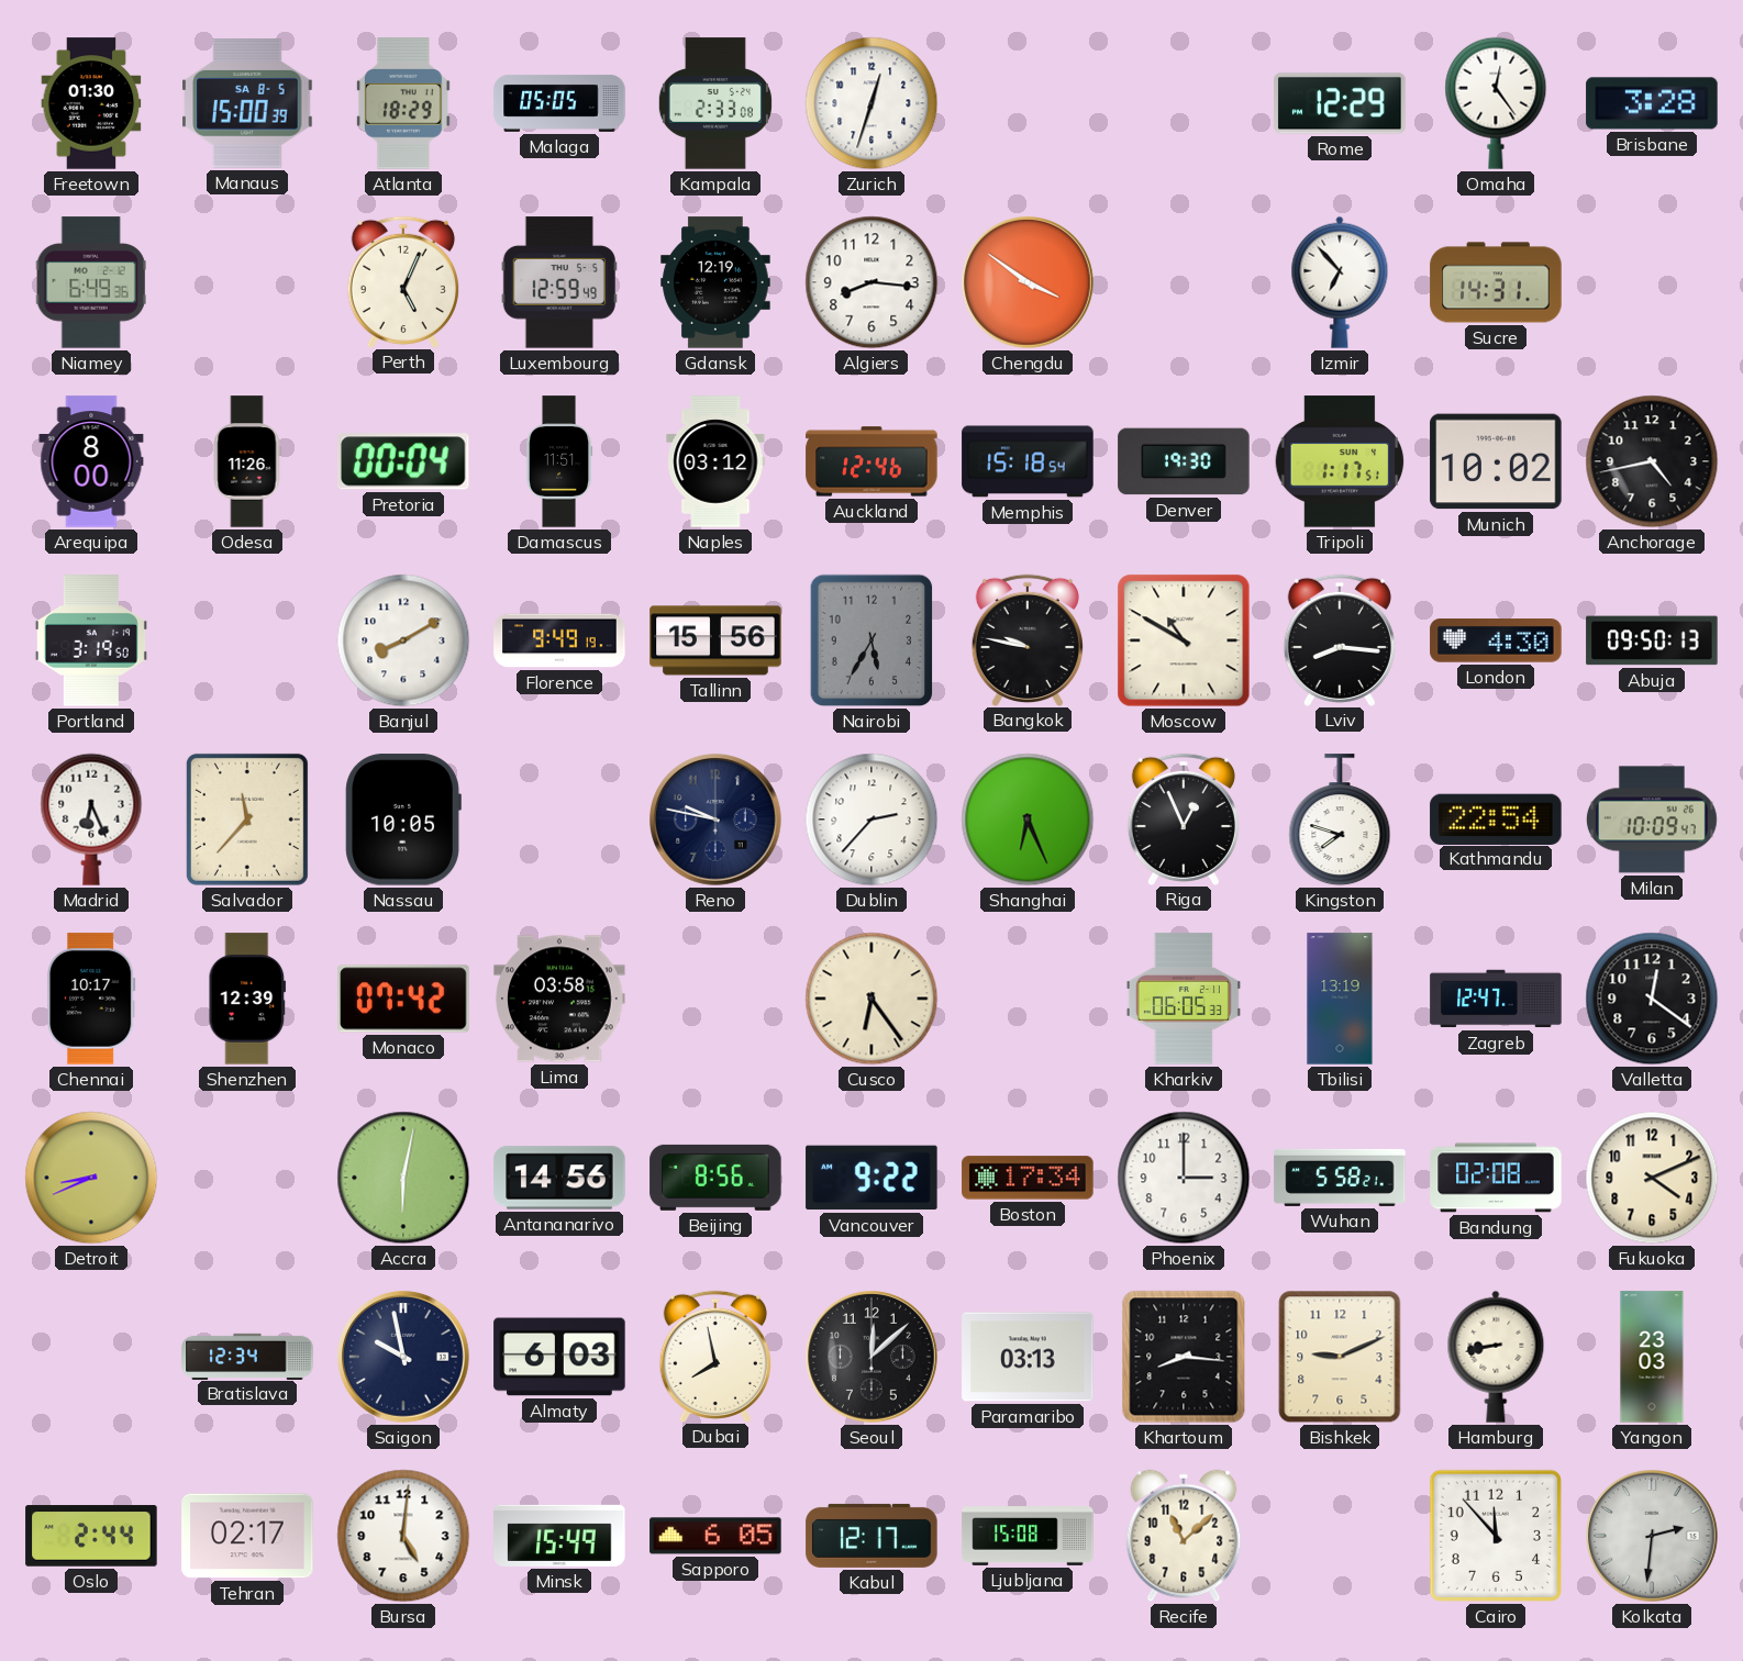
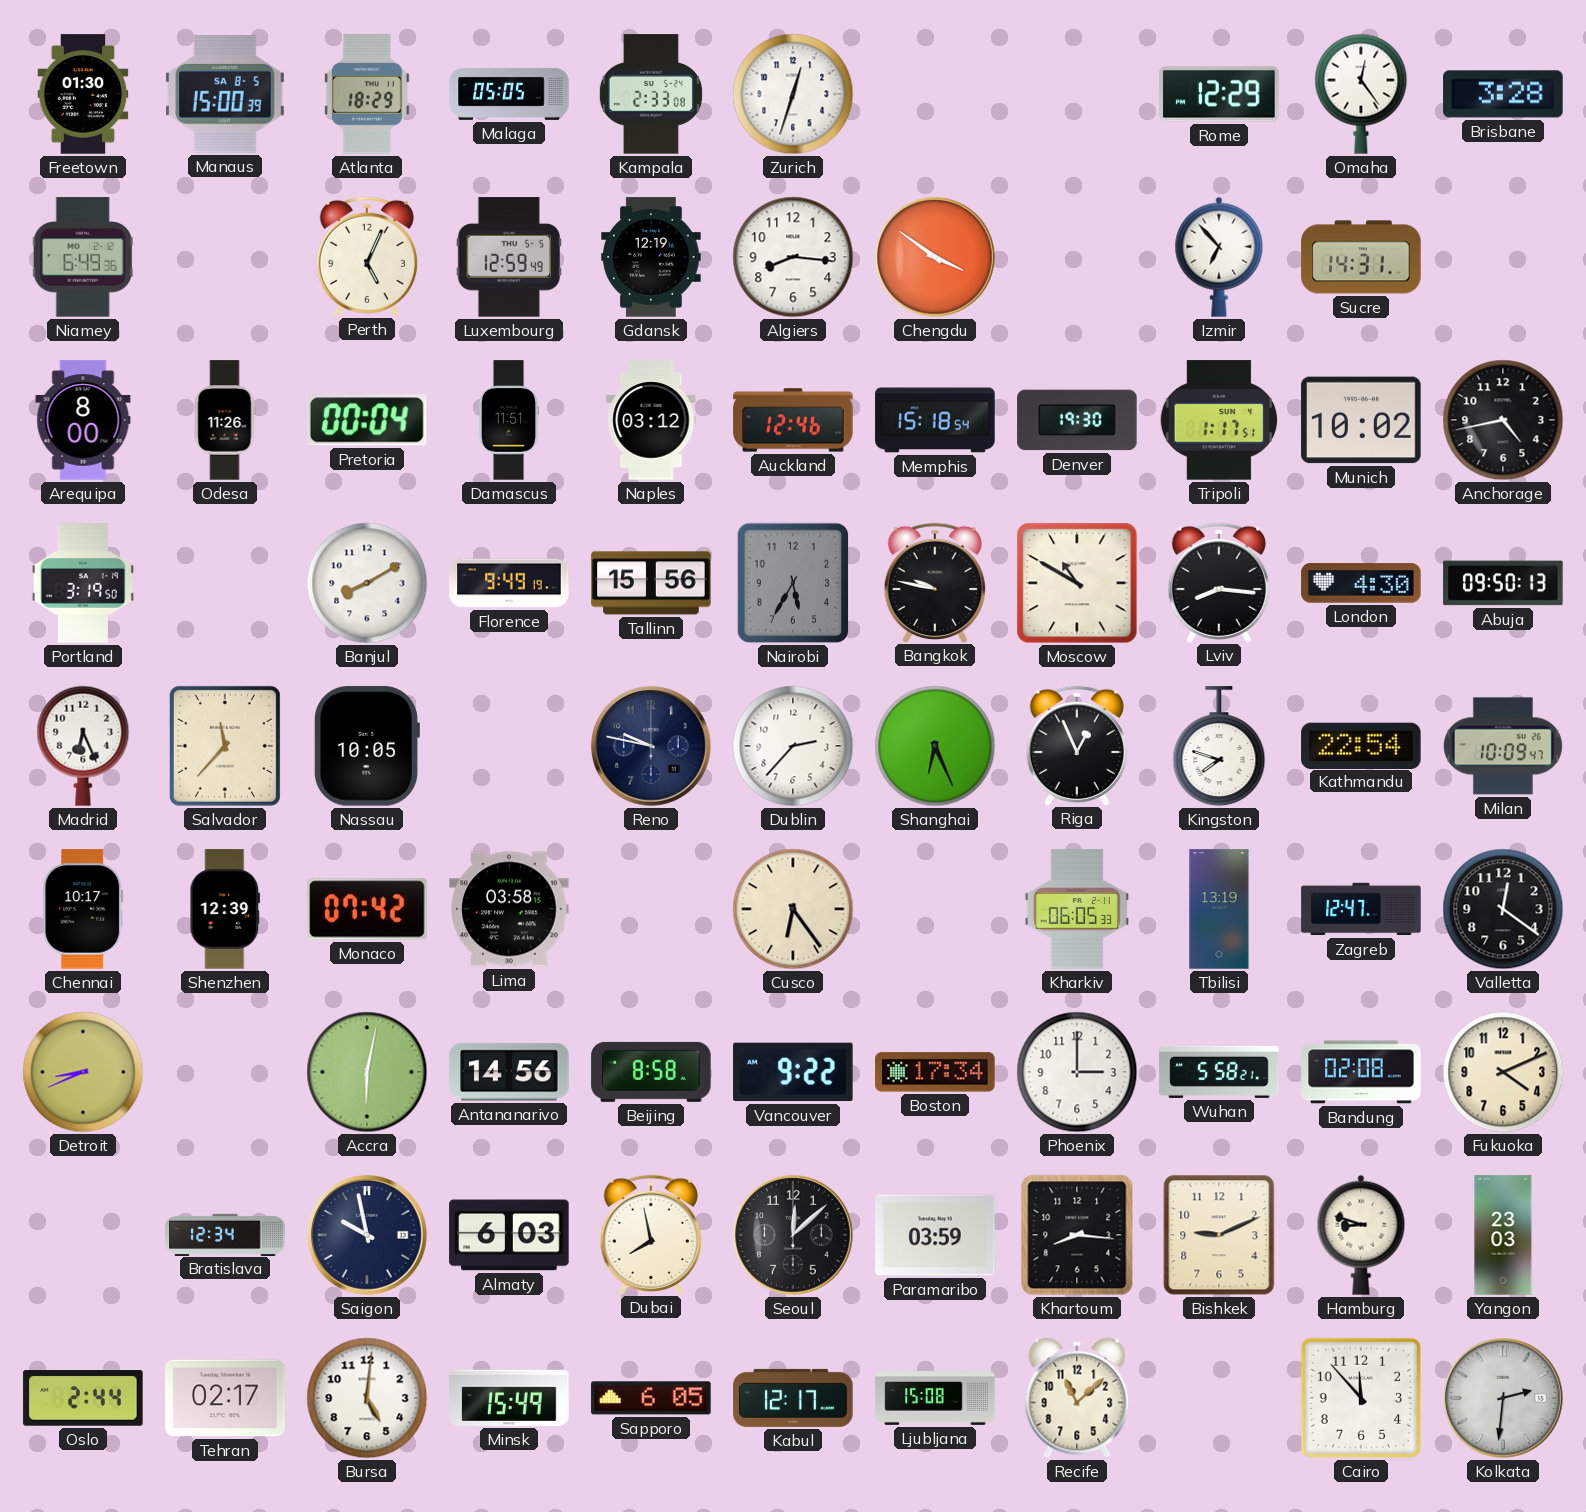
Beijing: 8:56 -> 8:58 (651, 1072)
Paramaribo: 03:13 -> 03:59 (935, 1235)
Hamburg: 8:43 -> 8:48 (1361, 1235)
